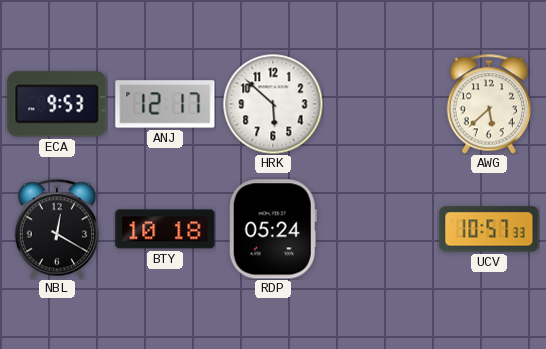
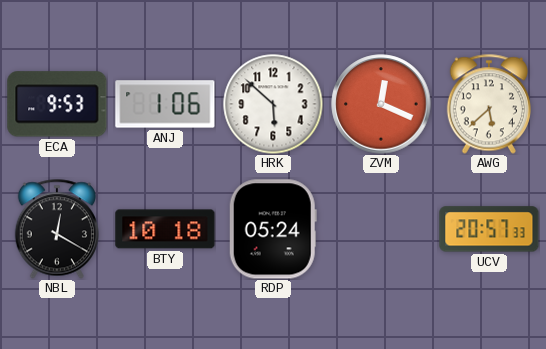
ANJ: 12:17 -> 1:06 (165, 104)
ZVM: none -> 12:19 (381, 104)
UCV: 10:57 -> 20:57 (489, 229)
